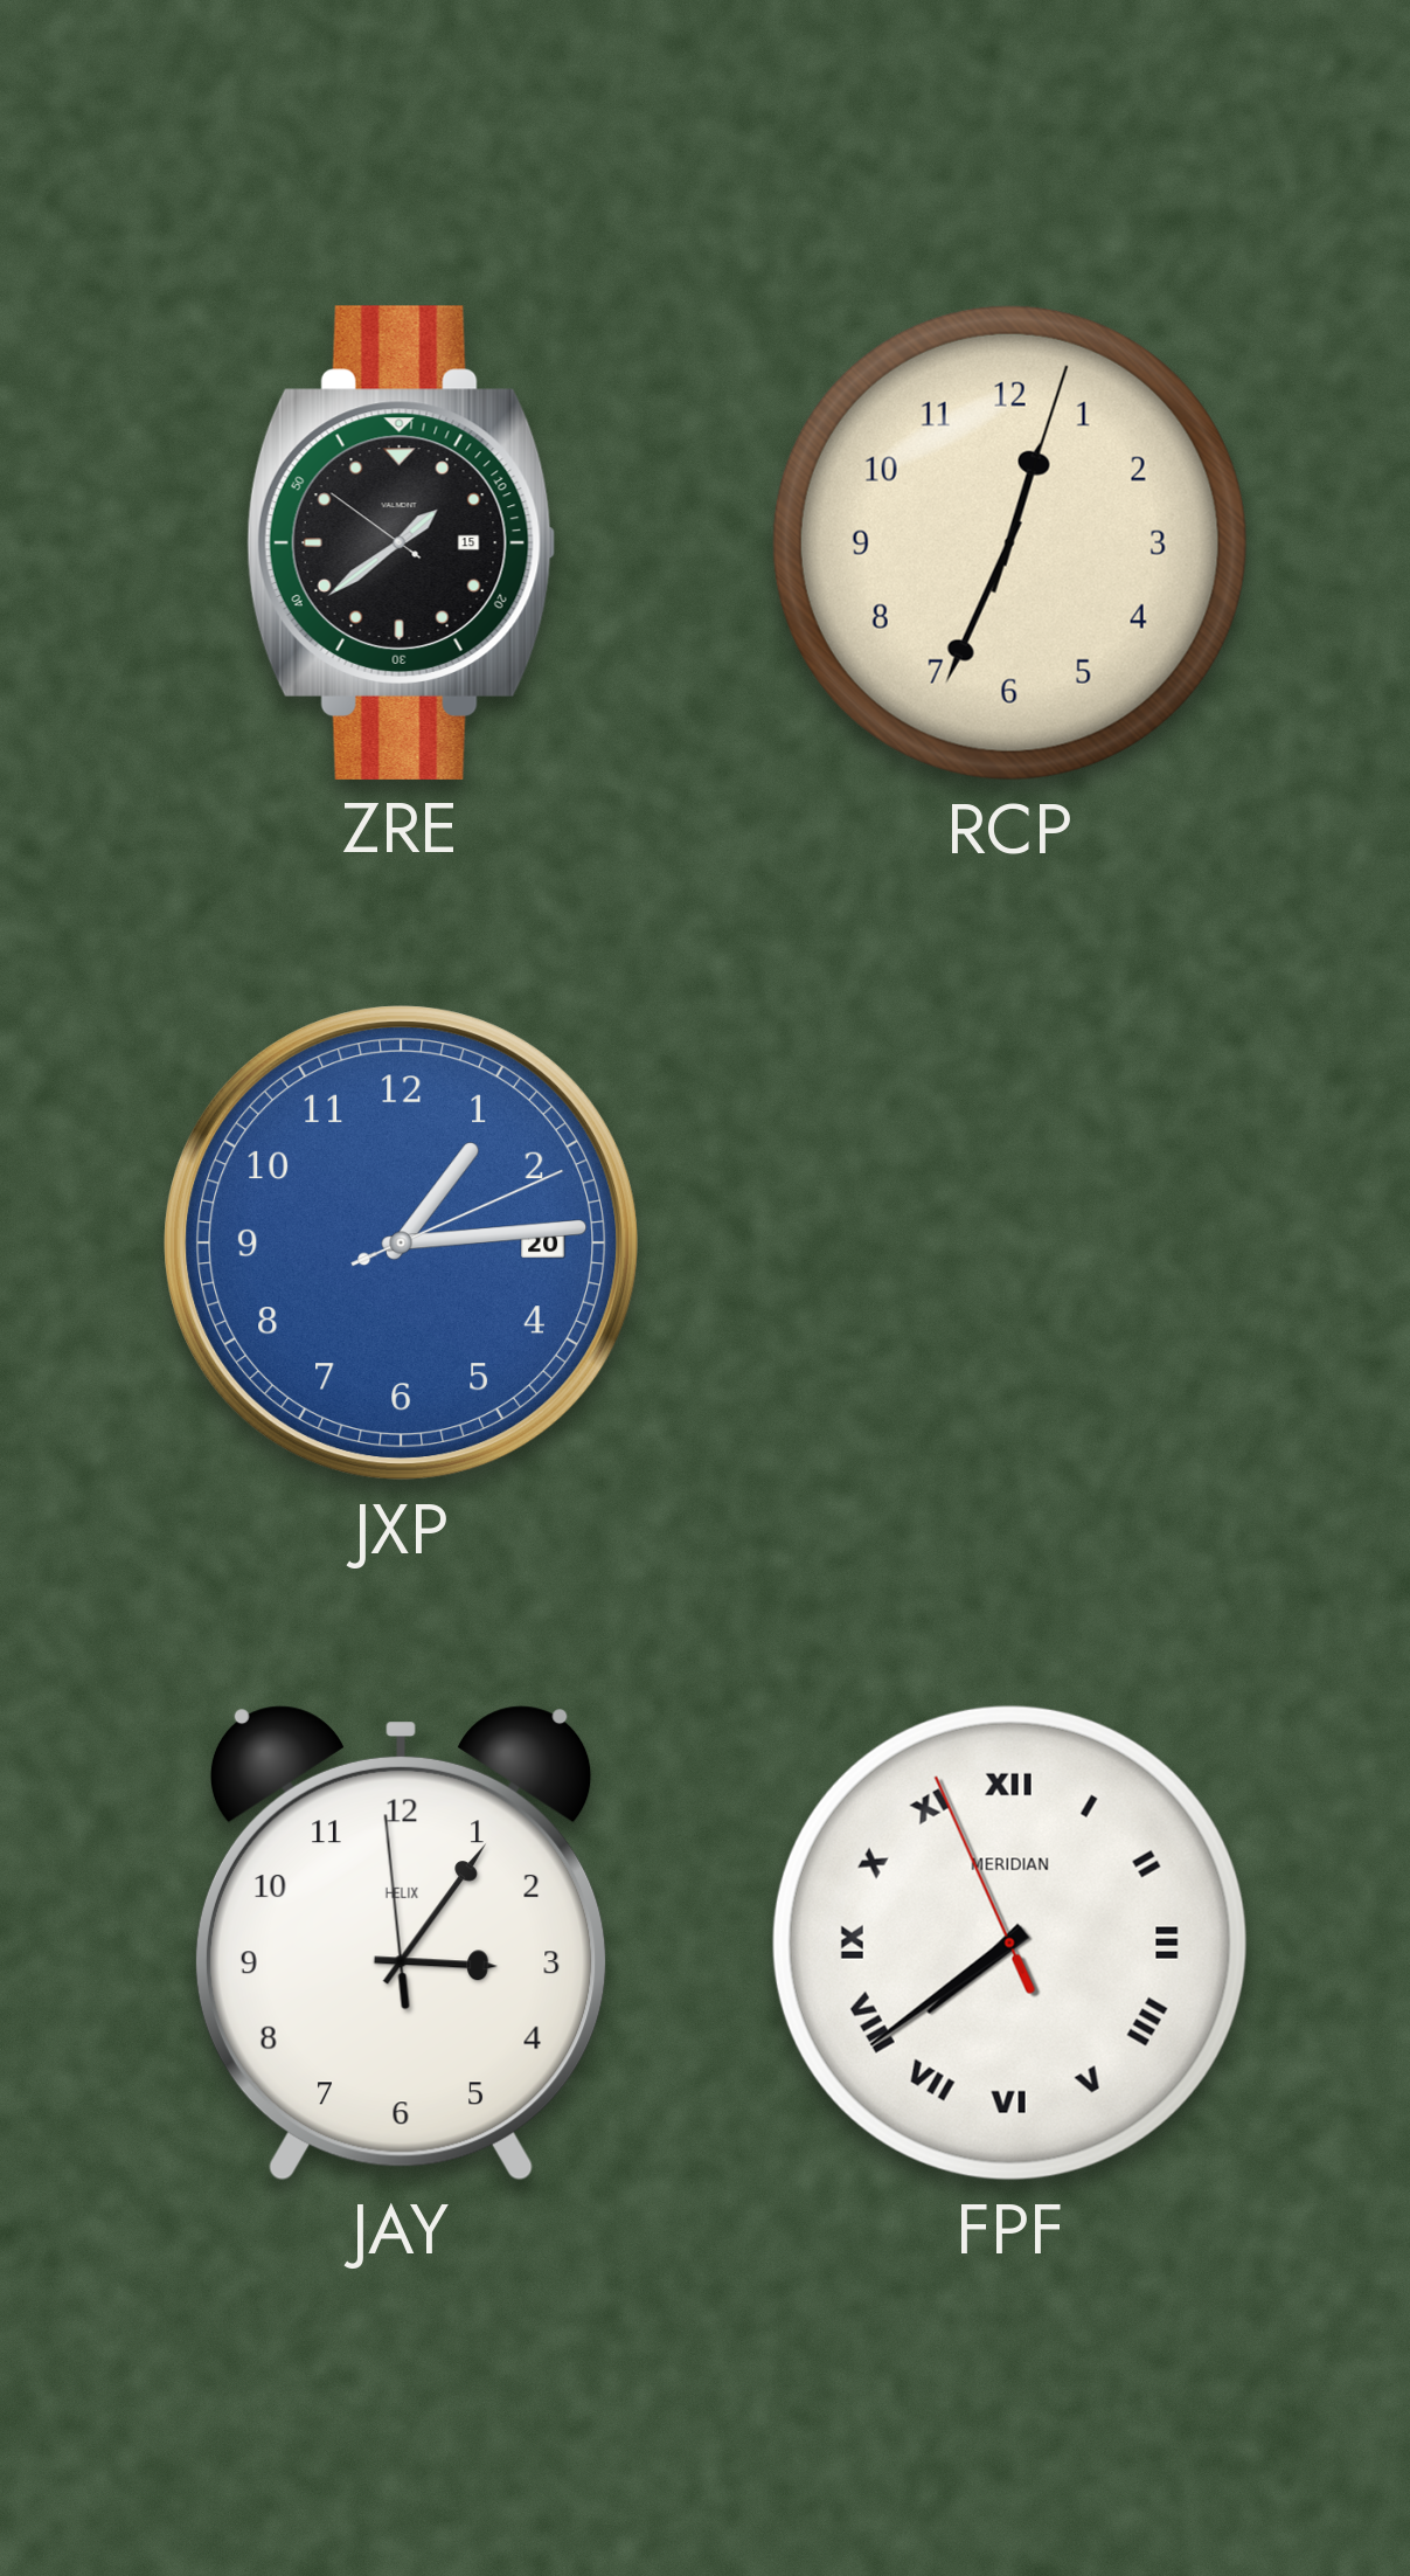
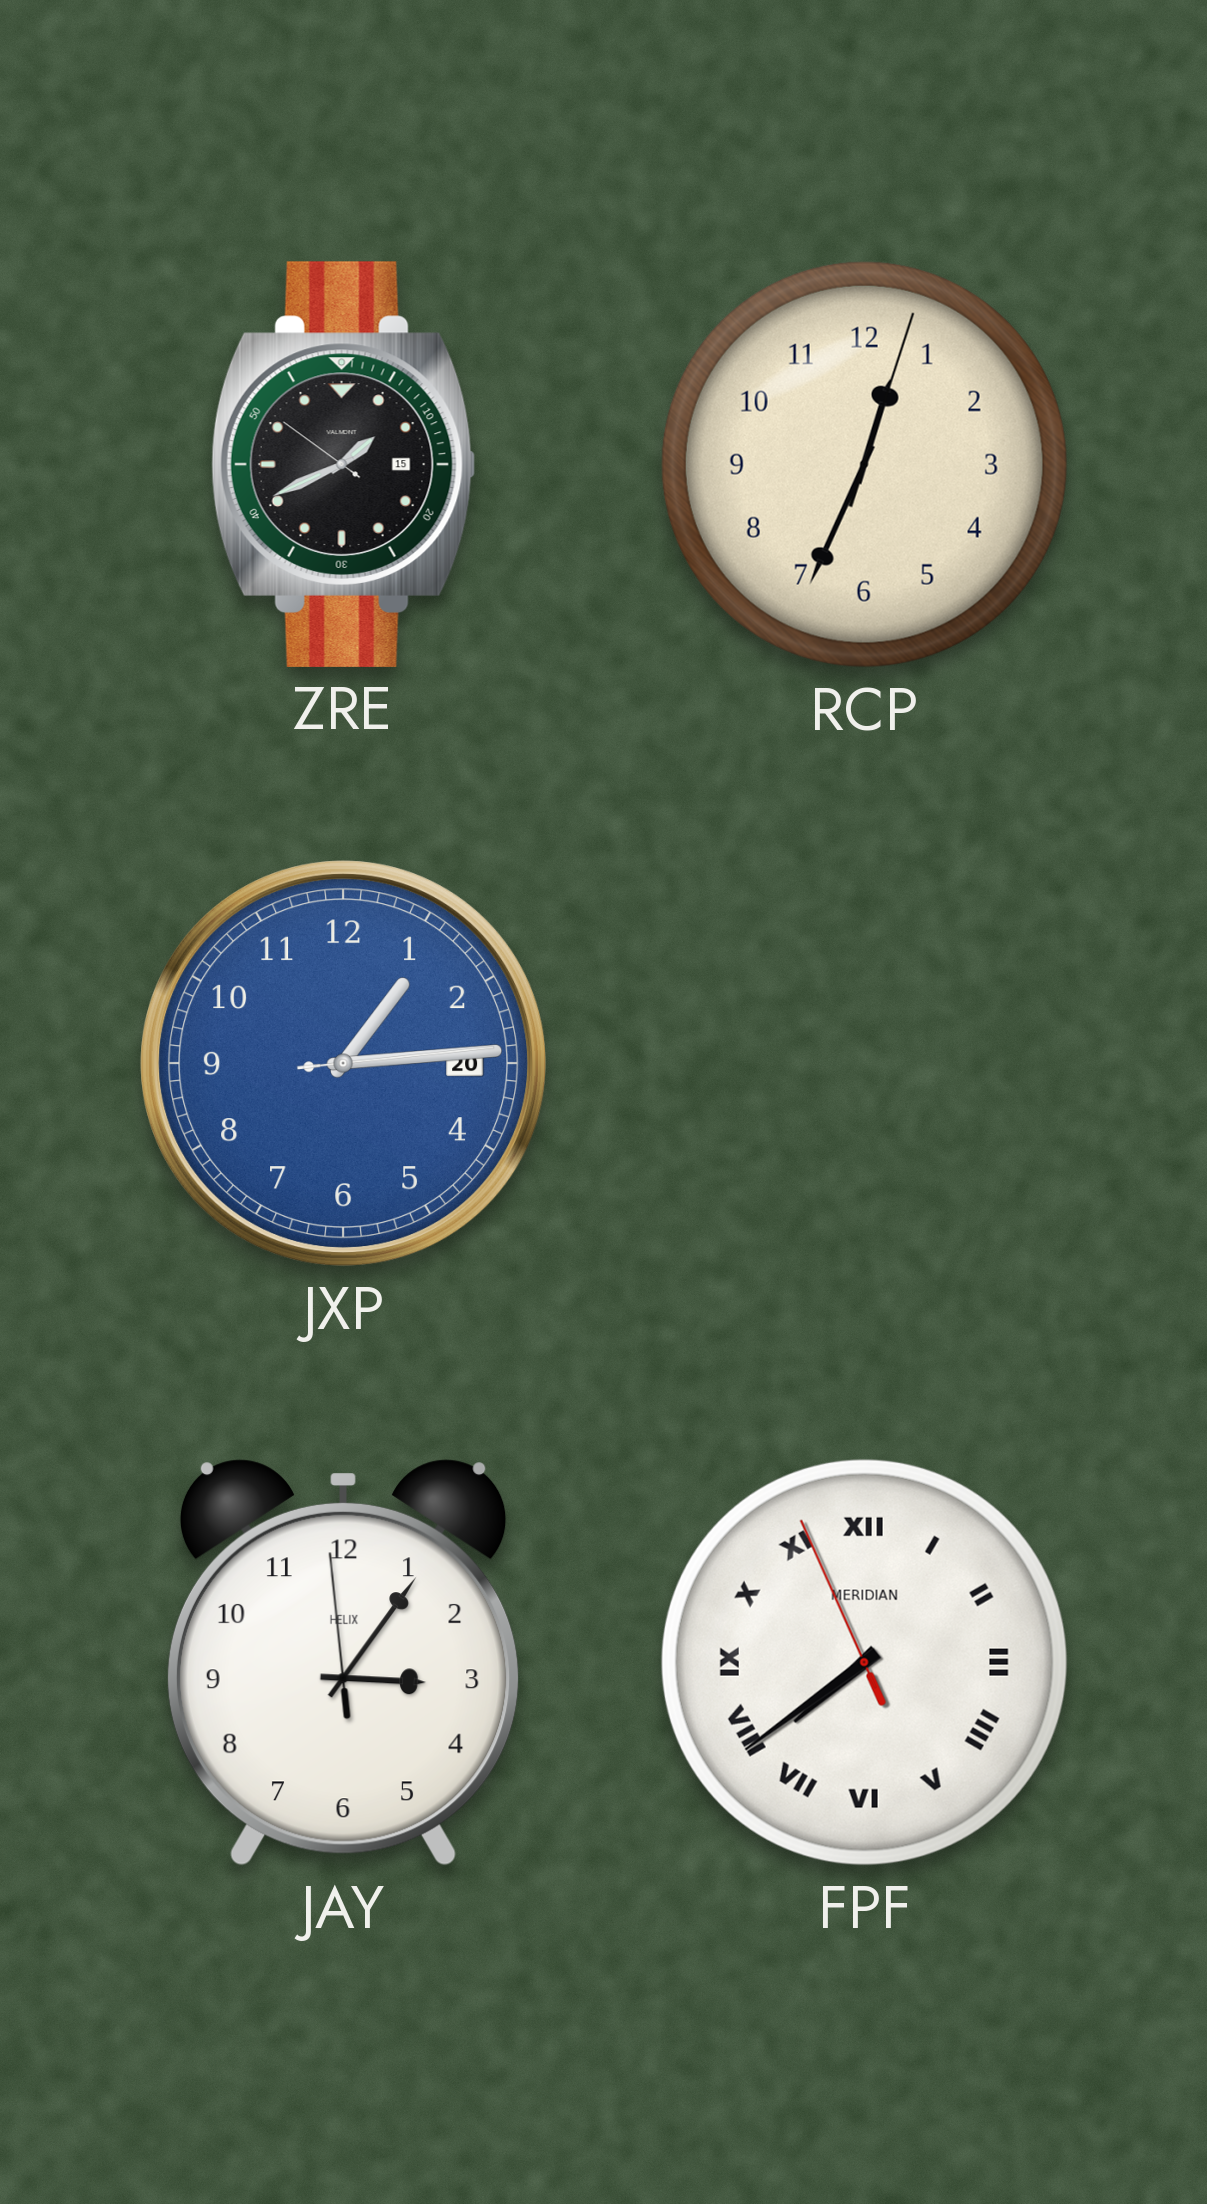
ZRE: 1:38 -> 1:40 (343, 464)
JXP: 1:14:11 -> 1:14:14 (344, 1064)
